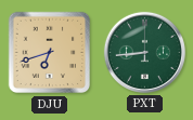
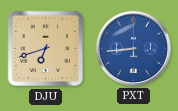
PXT dial: green -> blue (133, 48)
